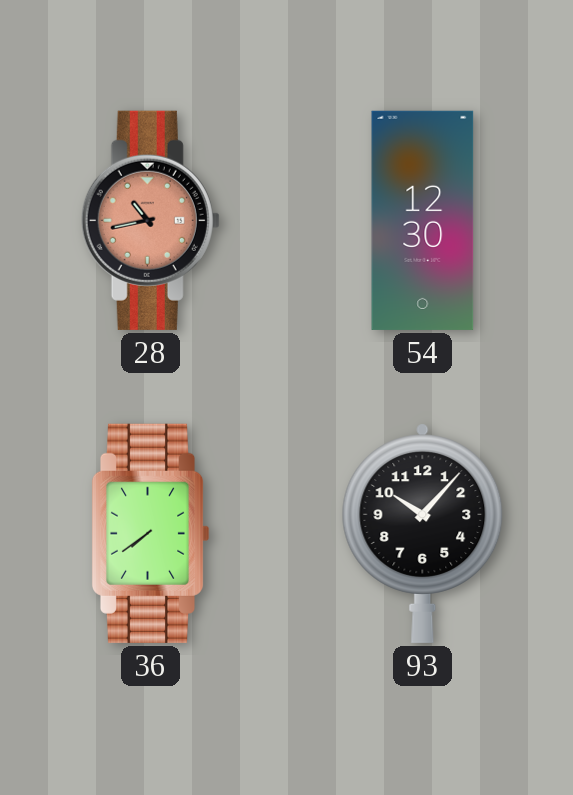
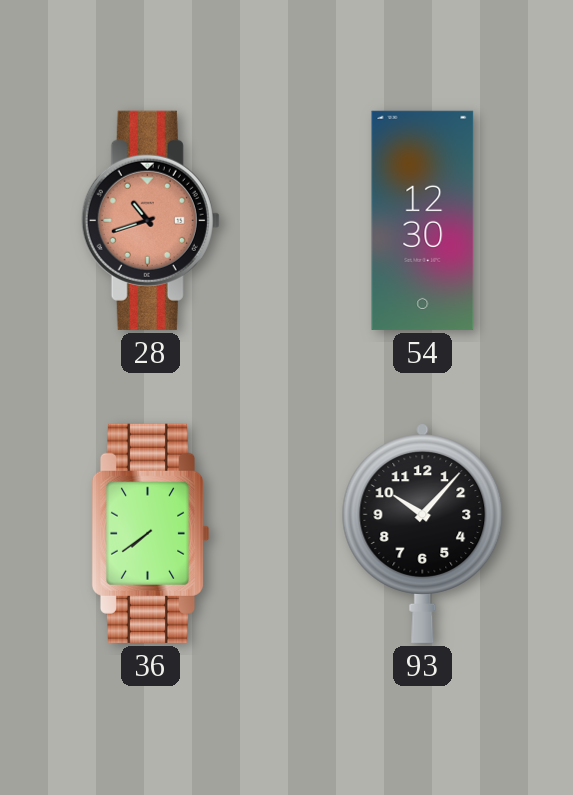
28: 10:43 -> 10:42 (150, 220)
